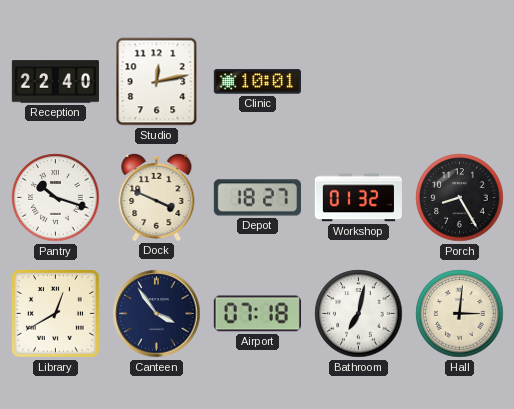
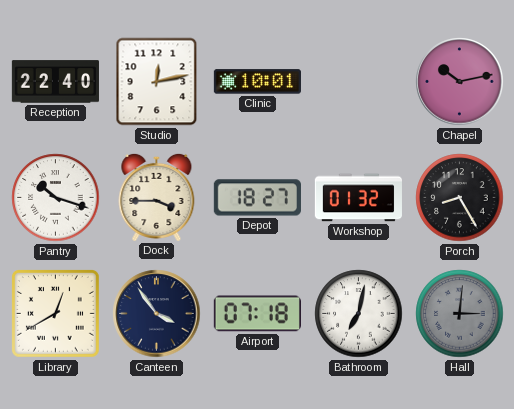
Chapel: none -> 10:13 (460, 82)
Dock: 3:49 -> 3:45 (157, 197)
Hall dial: cream -> grey (460, 314)
